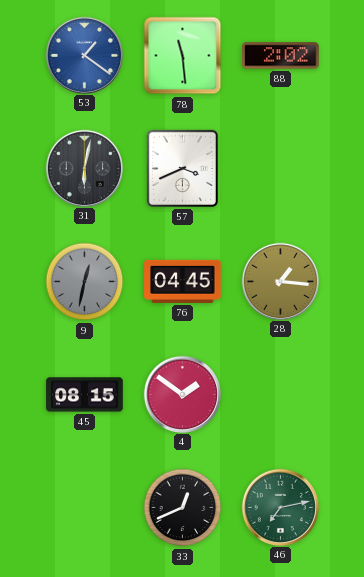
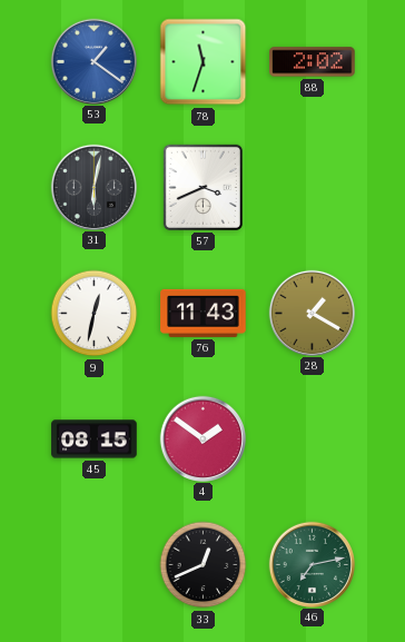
78: 11:29 -> 11:33 (204, 62)
9 dial: grey -> white (95, 314)
76: 04:45 -> 11:43 (204, 313)
28: 1:16 -> 1:20 (312, 313)
